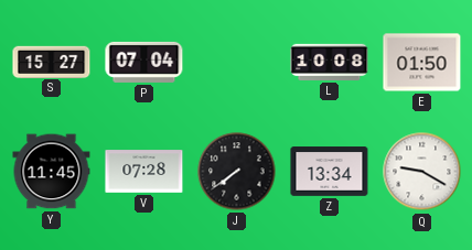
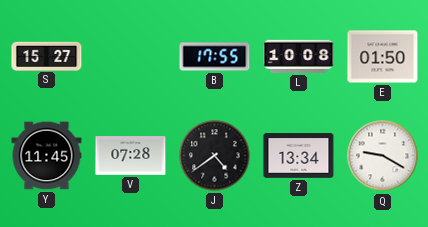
P: 07:04 -> none (144, 62)
B: none -> 17:55 (215, 57)
J: 7:39 -> 4:39 (215, 156)
